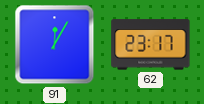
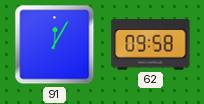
62: 23:17 -> 09:58 (151, 45)
